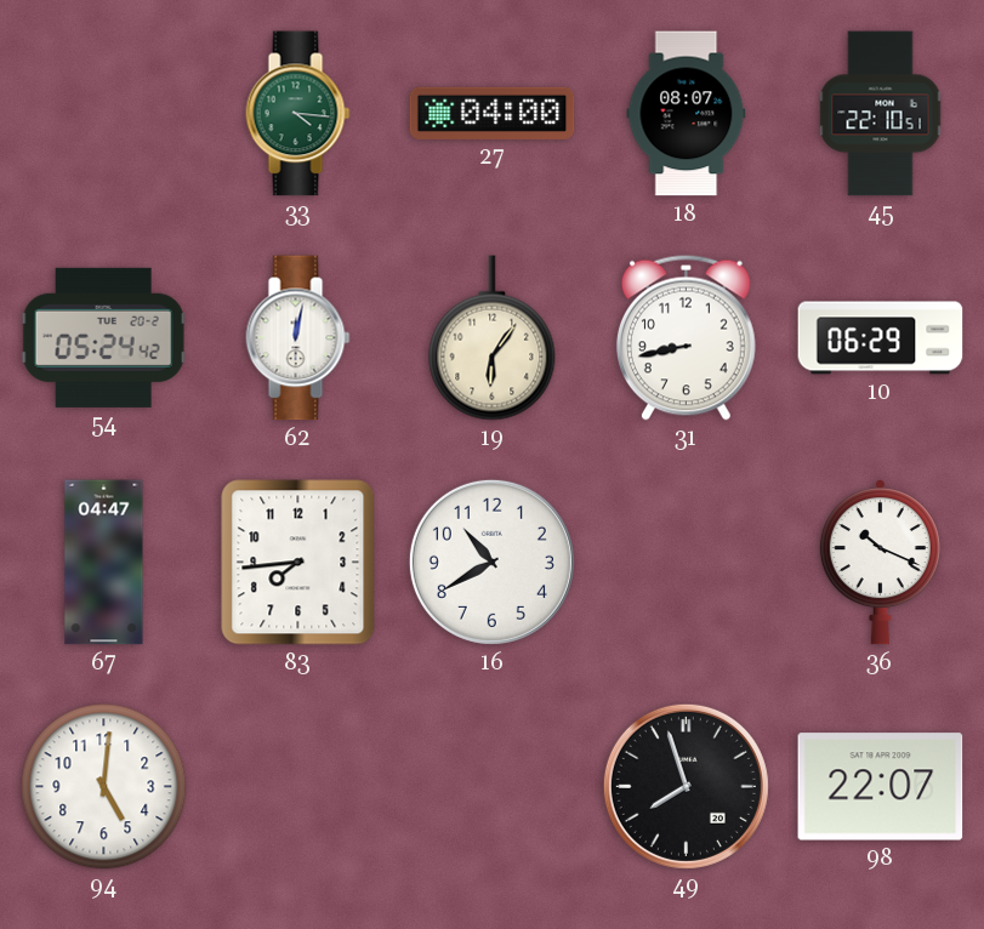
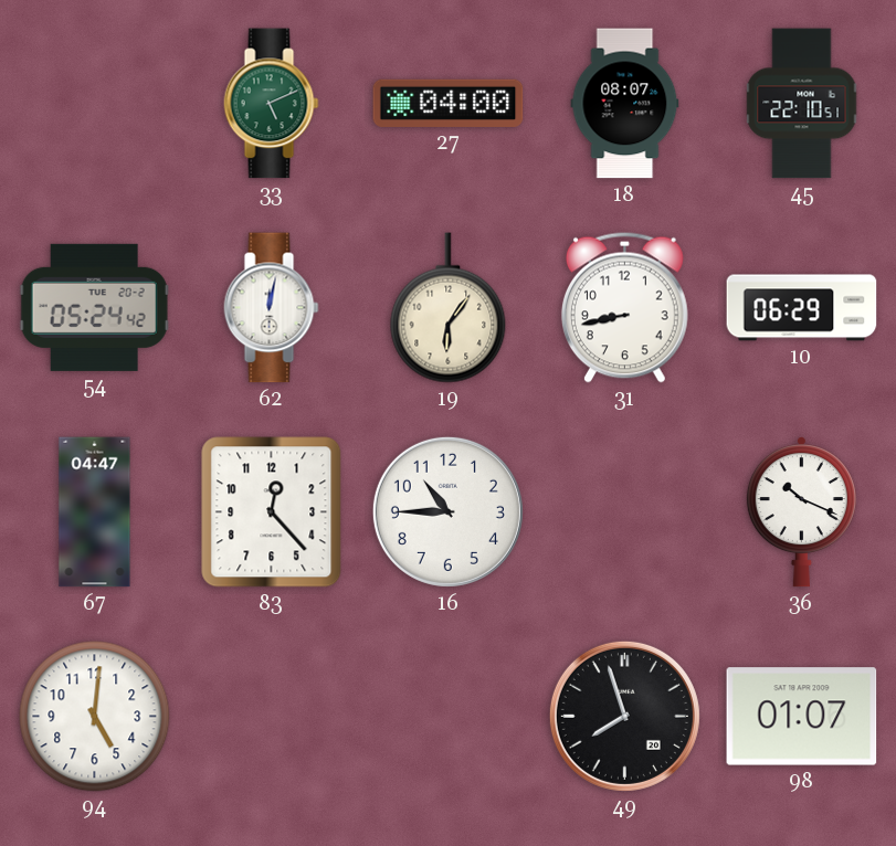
33: 4:16 -> 5:11 (272, 104)
83: 7:44 -> 12:23 (272, 512)
16: 10:40 -> 10:45 (447, 511)
98: 22:07 -> 01:07 (802, 717)
